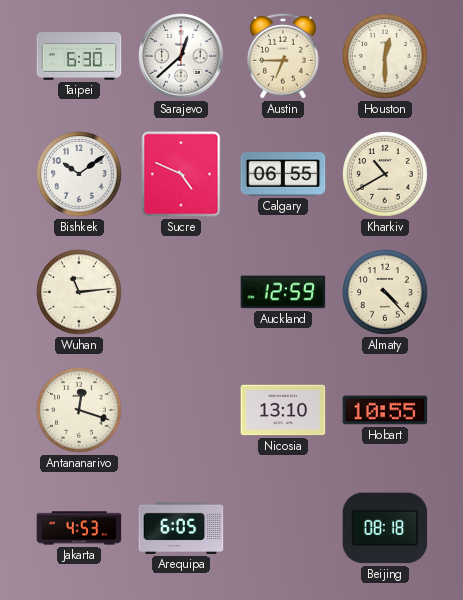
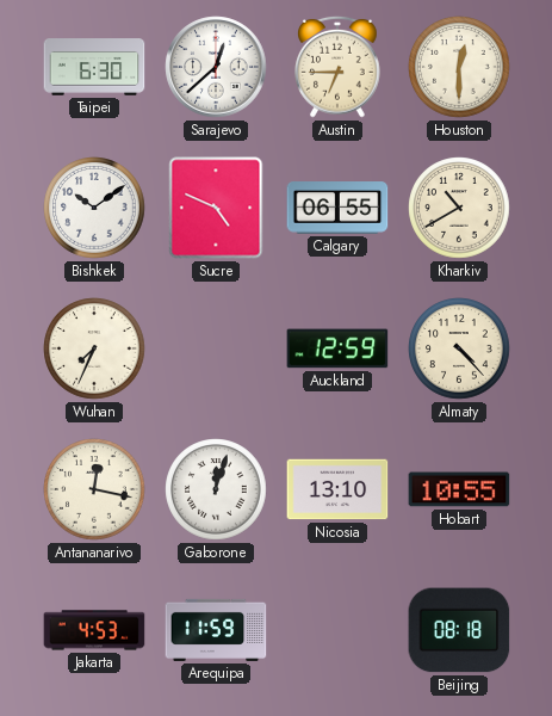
Wuhan: 11:14 -> 7:34 (94, 348)
Antananarivo: 12:18 -> 12:17 (94, 489)
Gaborone: none -> 12:03 (216, 489)
Arequipa: 6:05 -> 11:59 (216, 630)
